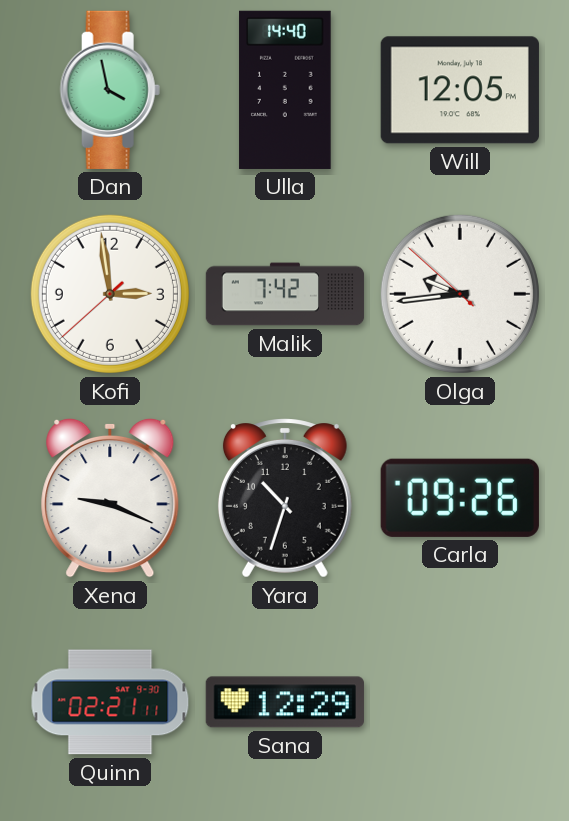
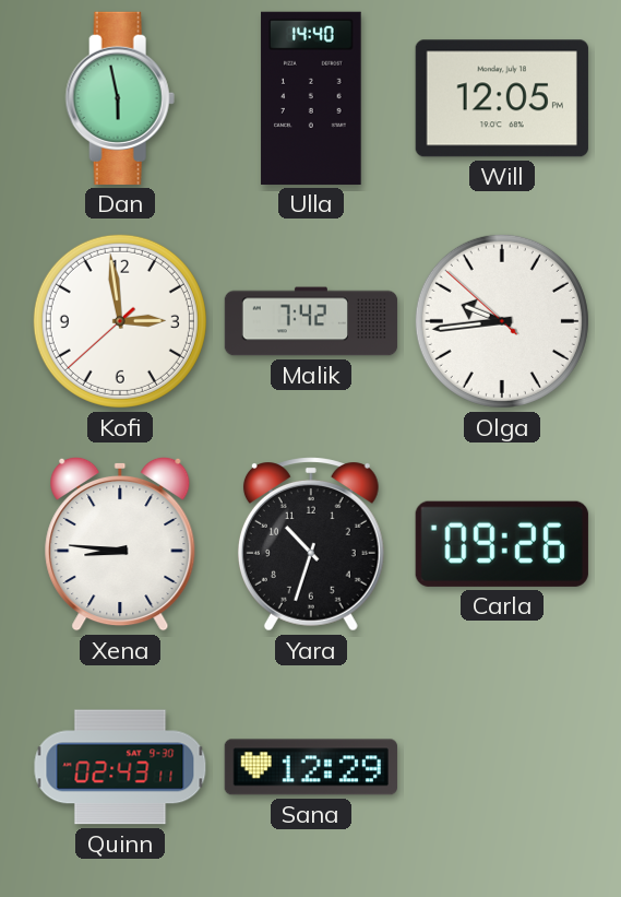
Dan: 3:58 -> 5:58 (120, 98)
Xena: 9:19 -> 8:46 (120, 544)
Quinn: 02:21 -> 02:43 (120, 767)
